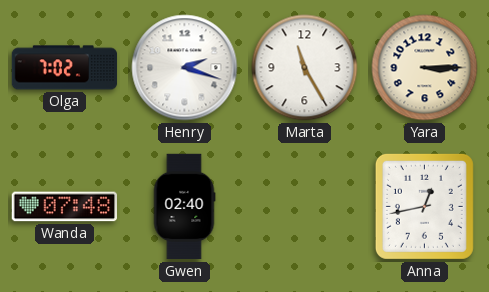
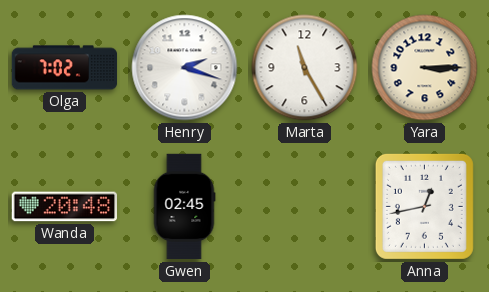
Wanda: 07:48 -> 20:48 (64, 207)
Gwen: 02:40 -> 02:45 (184, 207)
